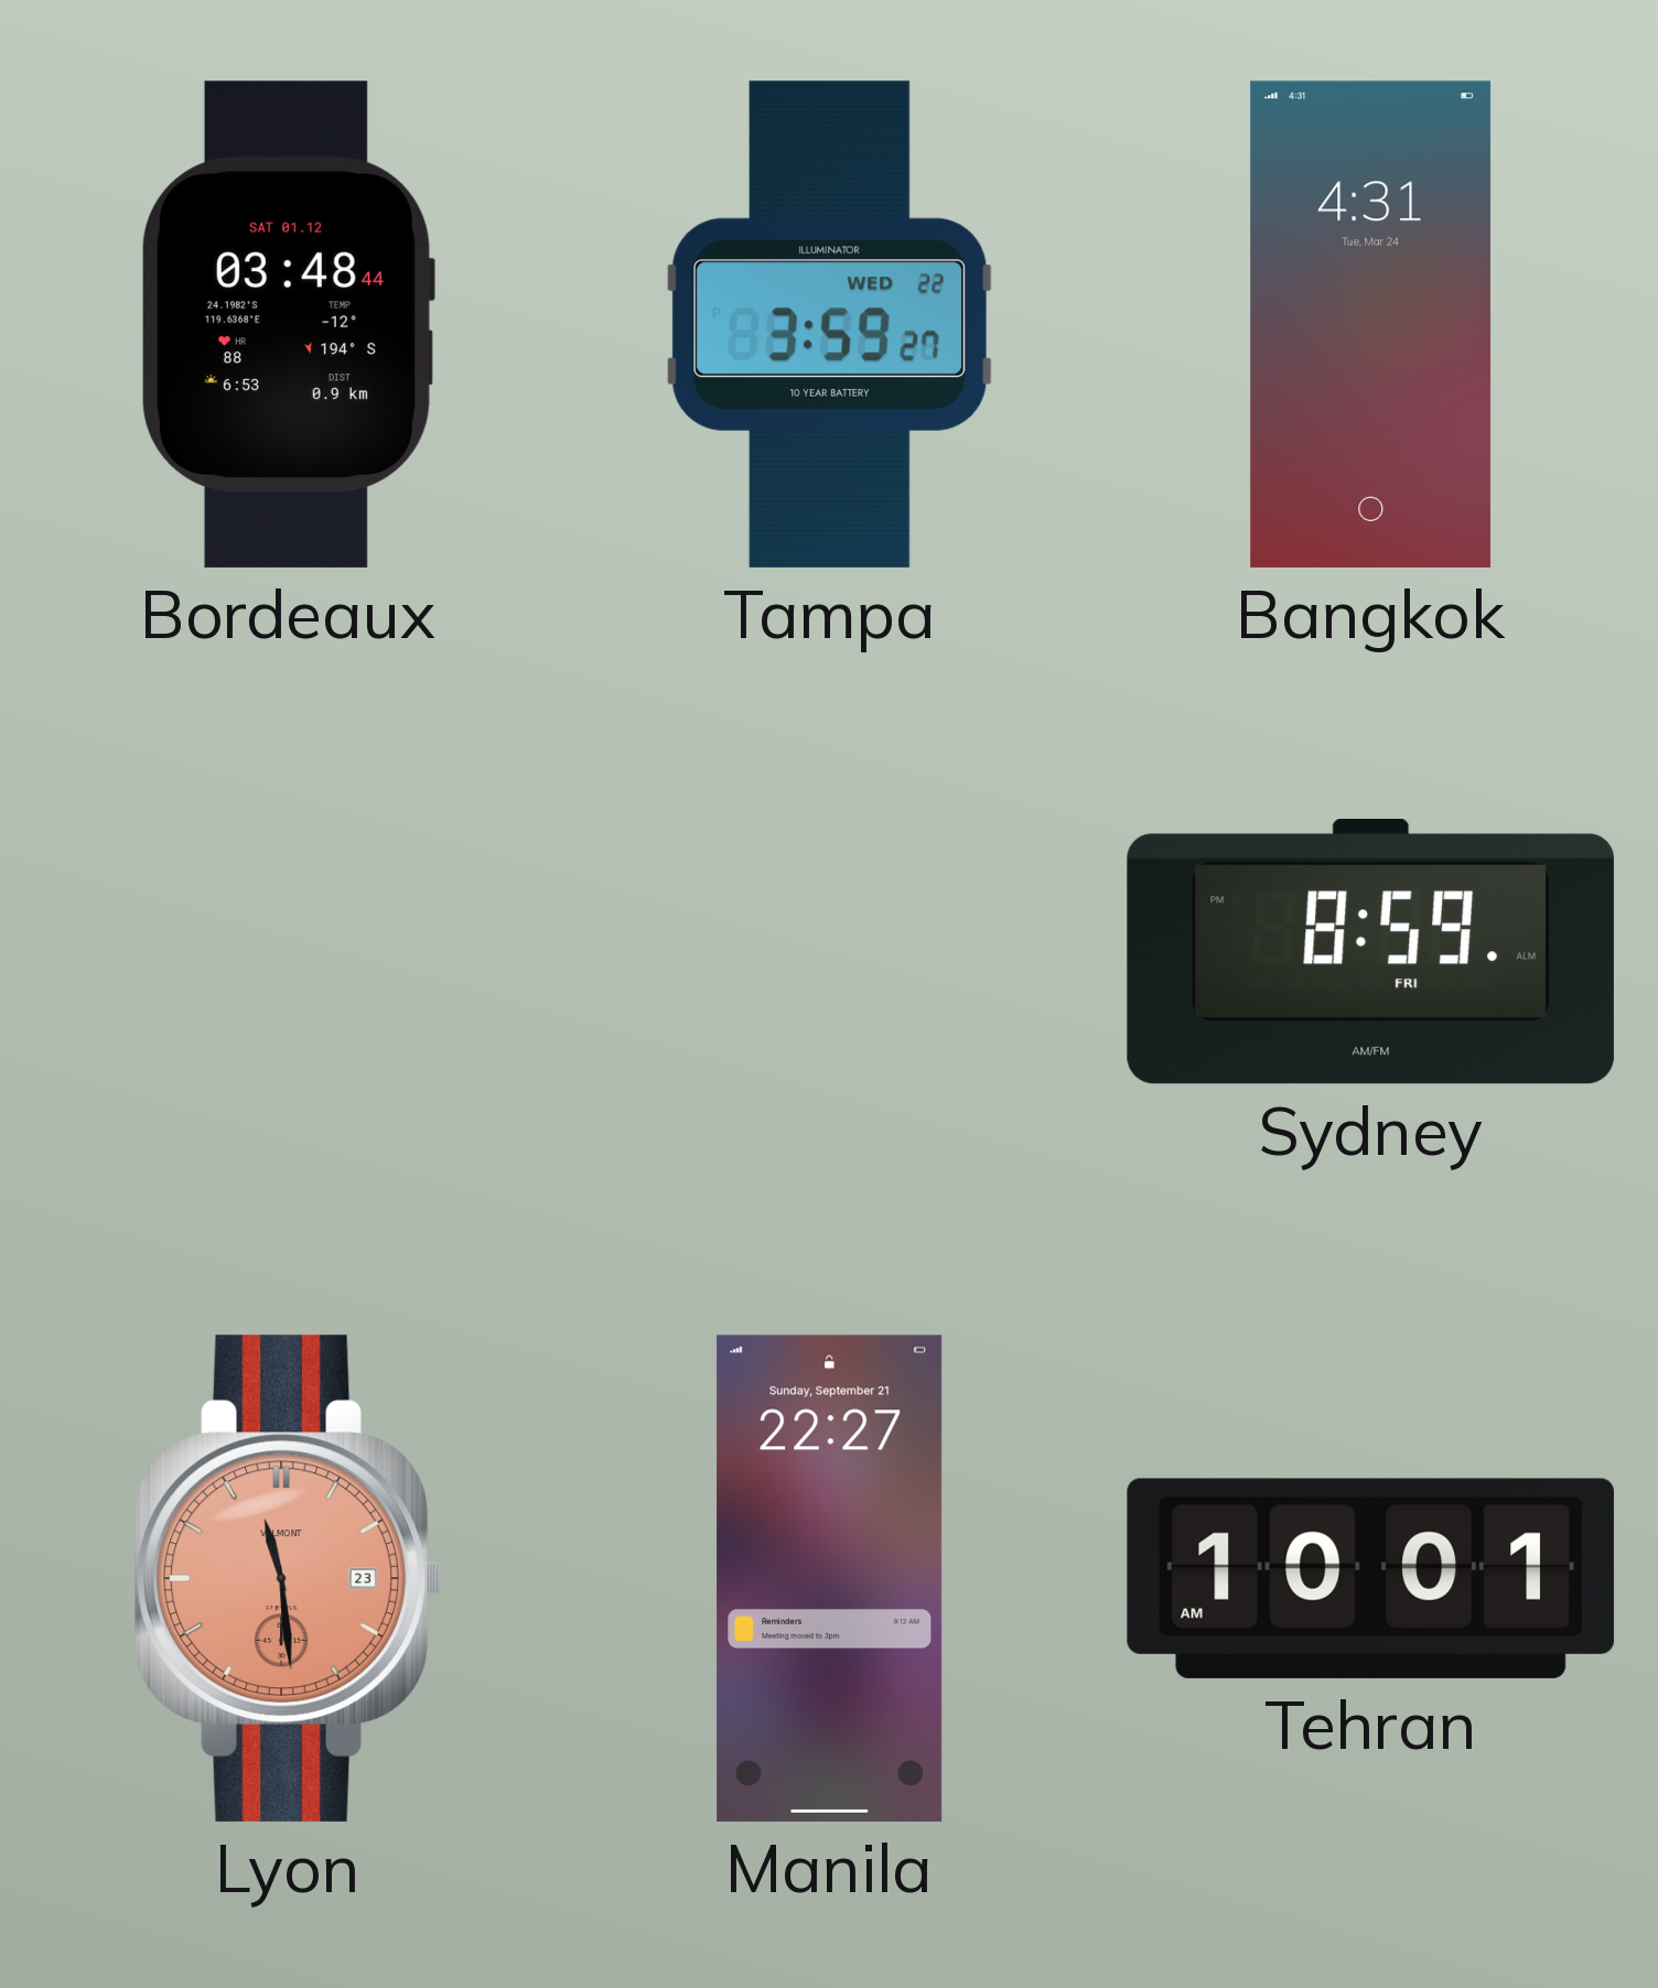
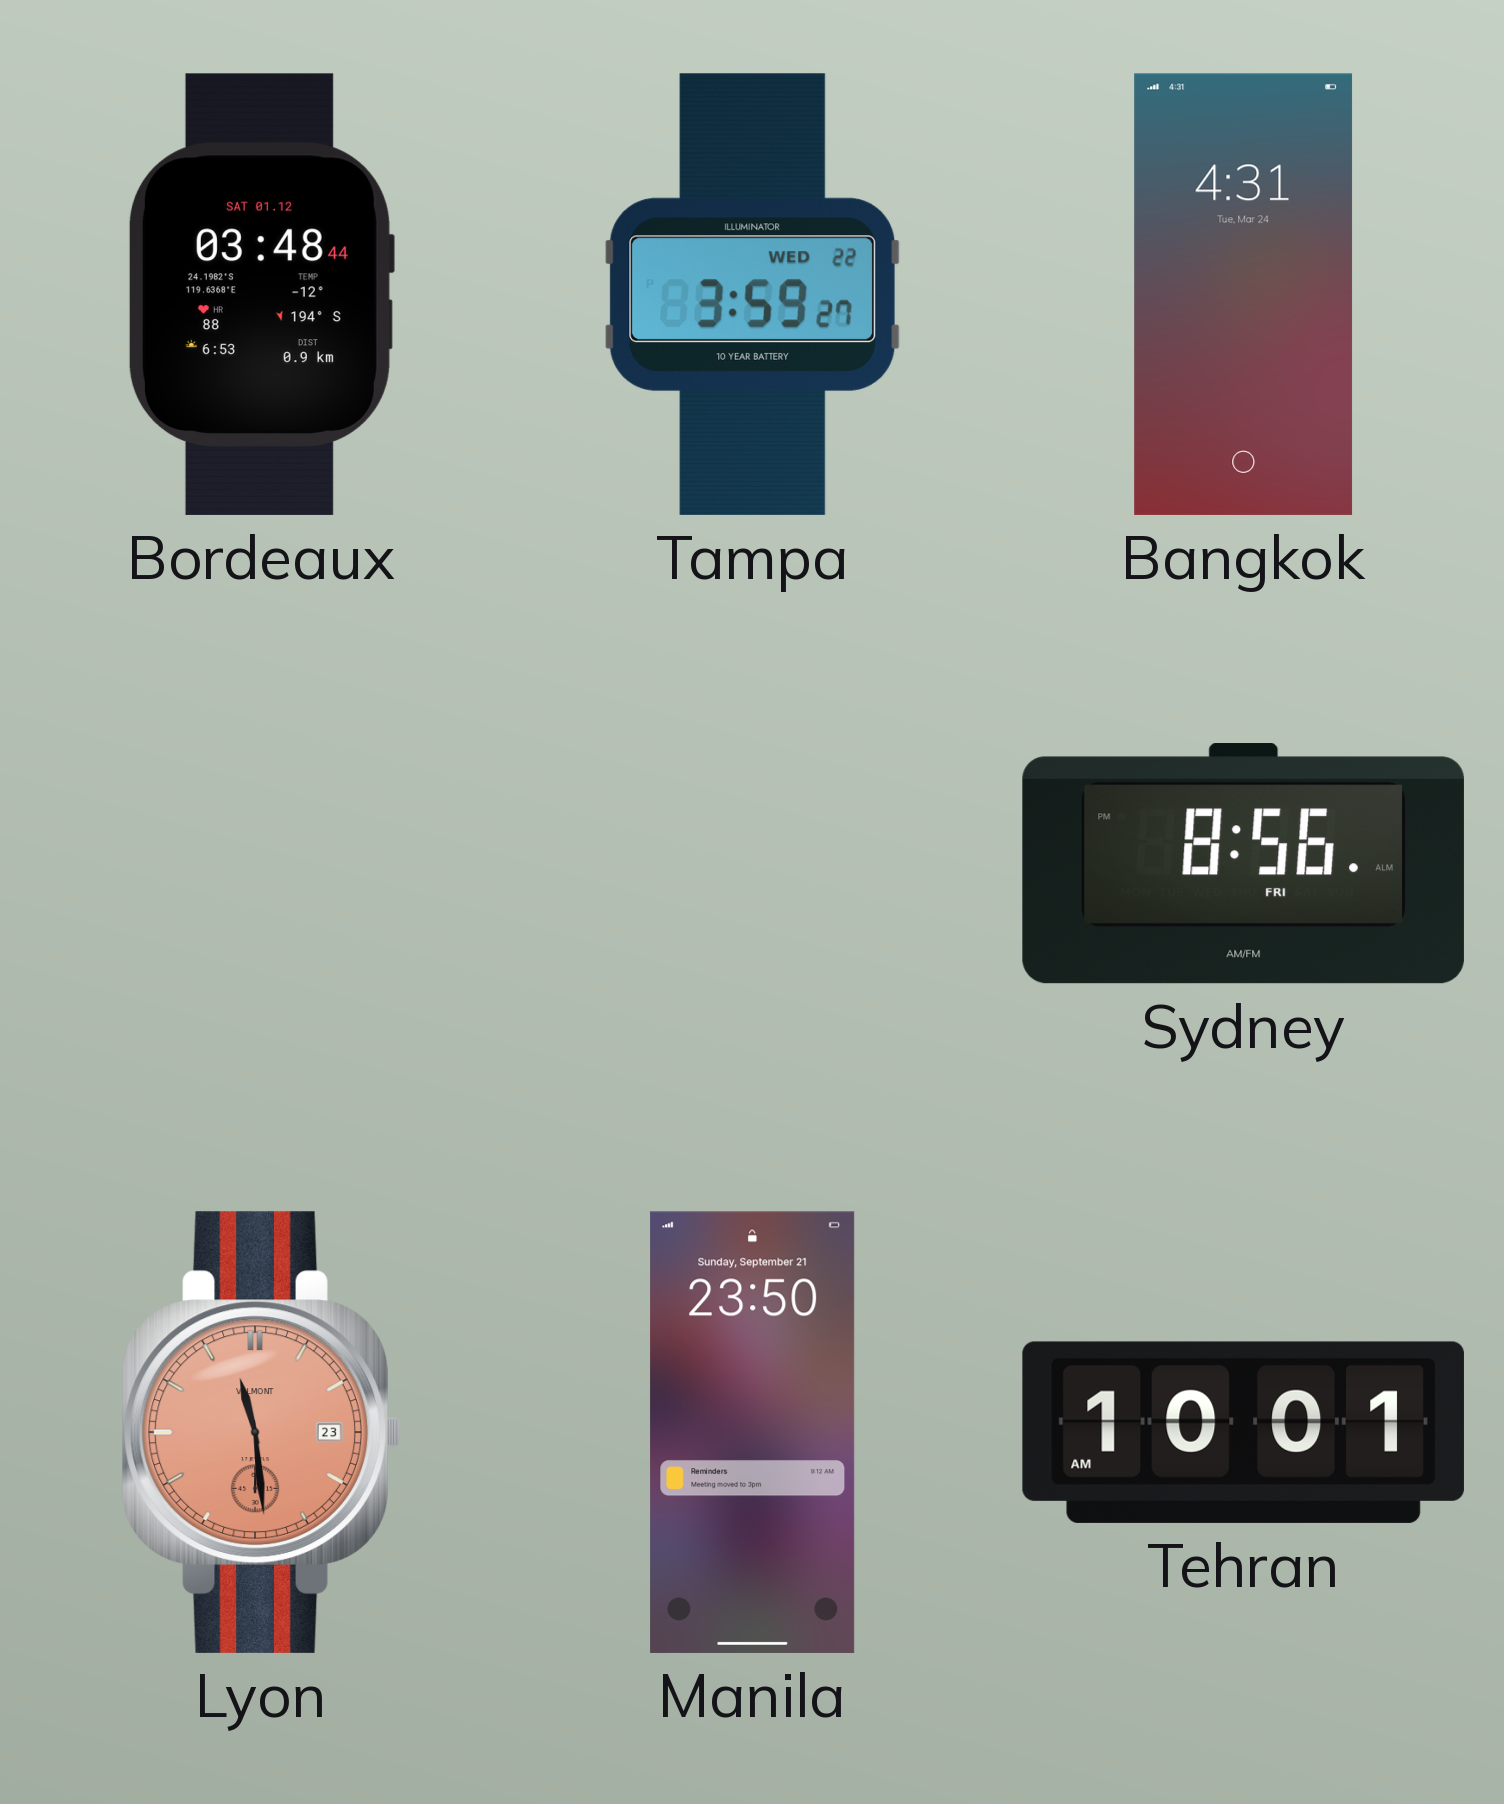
Sydney: 8:59 -> 8:56 (1243, 864)
Manila: 22:27 -> 23:50 (753, 1432)
